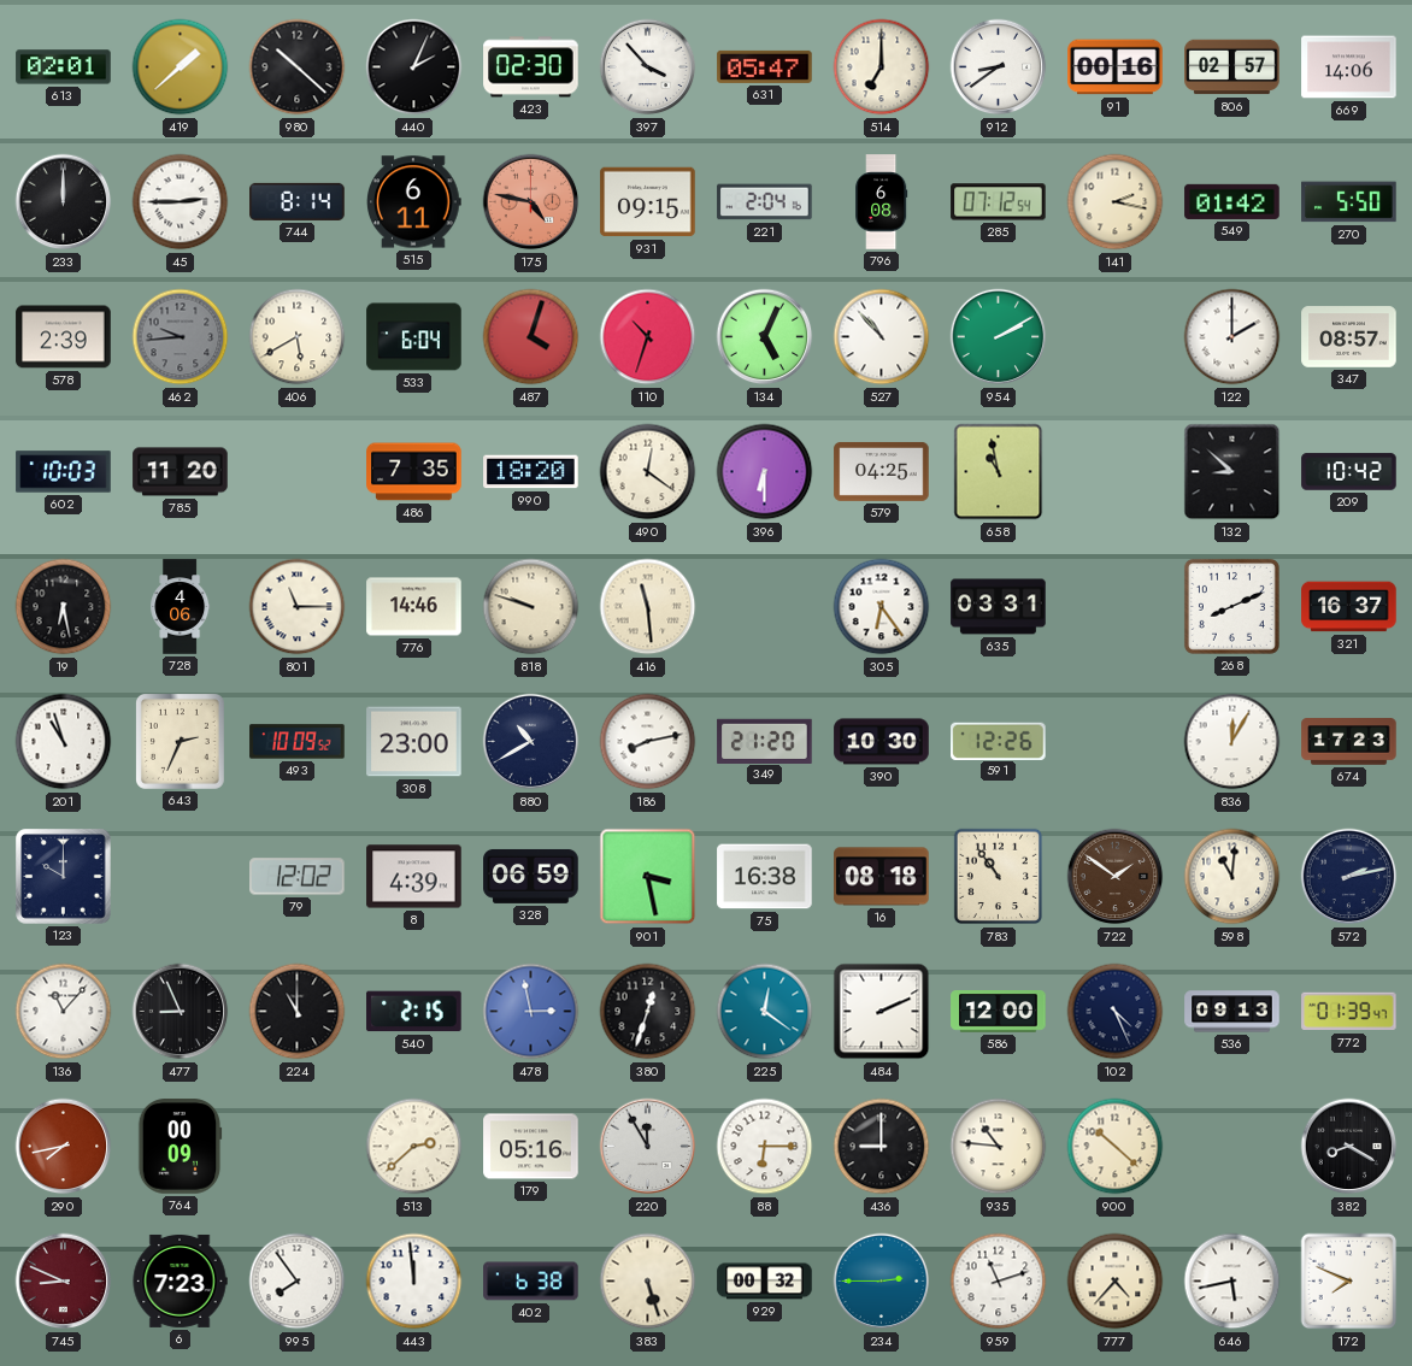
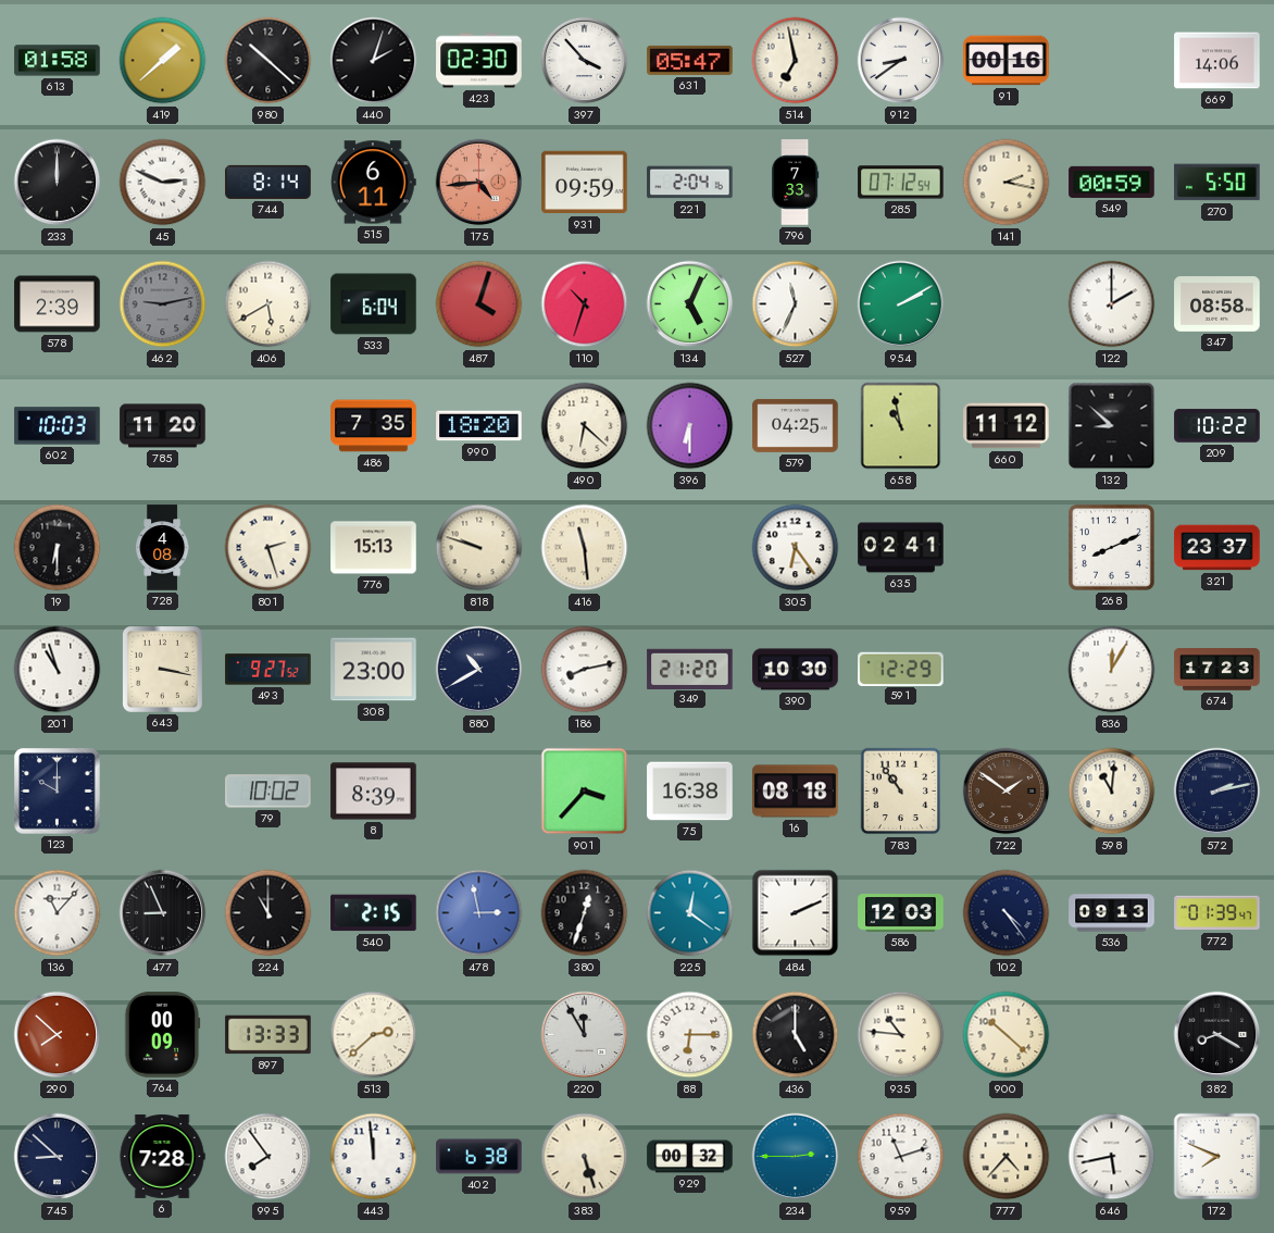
613: 02:01 -> 01:58 (58, 61)
440: 2:04 -> 2:03 (374, 61)
514: 7:00 -> 6:58 (796, 61)
806: 02:57 -> none (1232, 67)
45: 2:45 -> 2:49 (163, 183)
175: 4:47 -> 4:44 (479, 183)
931: 09:15 -> 09:59 (585, 183)
796: 6:08 -> 7:33 (796, 183)
549: 01:42 -> 00:59 (1112, 182)
462: 9:44 -> 9:13 (163, 304)
527: 10:53 -> 11:34 (796, 304)
347: 08:57 -> 08:58 (1217, 304)
490: 12:21 -> 6:22 (585, 426)
660: none -> 11:12 (1007, 426)
209: 10:42 -> 10:22 (1217, 426)
19: 6:28 -> 6:30 (58, 548)
728: 4:06 -> 4:08 (163, 548)
801: 11:15 -> 2:27 (268, 548)
776: 14:46 -> 15:13 (374, 548)
635: 03:31 -> 02:41 (901, 548)
321: 16:37 -> 23:37 (1217, 548)
643: 2:34 -> 3:17 (162, 669)
493: 10:09 -> 9:27 (268, 670)
591: 12:26 -> 12:29 (901, 669)
79: 12:02 -> 10:02 (268, 792)
8: 4:39 -> 8:39 (374, 792)
328: 06:59 -> none (531, 876)
901: 3:28 -> 3:37 (585, 792)
586: 12:00 -> 12:03 (901, 913)
102: 4:26 -> 4:24 (1007, 913)
290: 7:43 -> 7:52 (58, 1035)
897: none -> 13:33 (268, 1035)
179: 05:16 -> none (531, 1147)
436: 9:00 -> 5:00 (796, 1035)
745: 8:49 -> 8:52 (58, 1157)
745 dial: burgundy -> navy (58, 1157)
6: 7:23 -> 7:28 (162, 1156)
